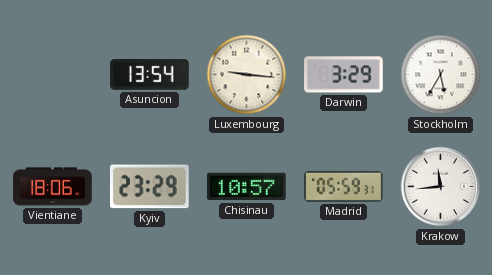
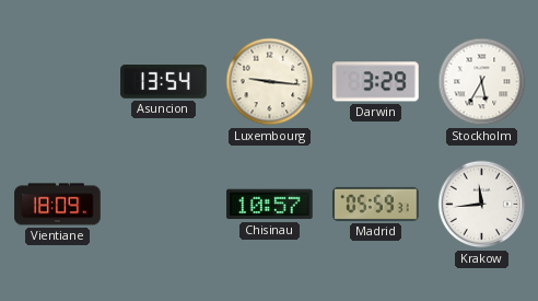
Vientiane: 18:06 -> 18:09 (58, 205)
Kyiv: 23:29 -> none (150, 187)
